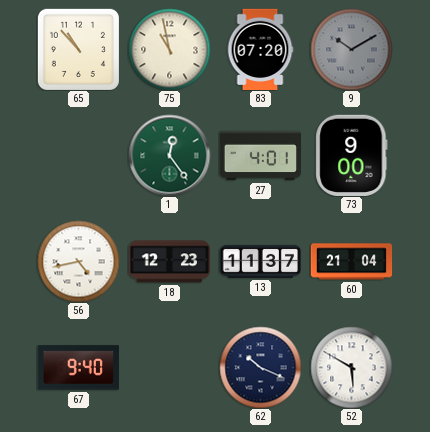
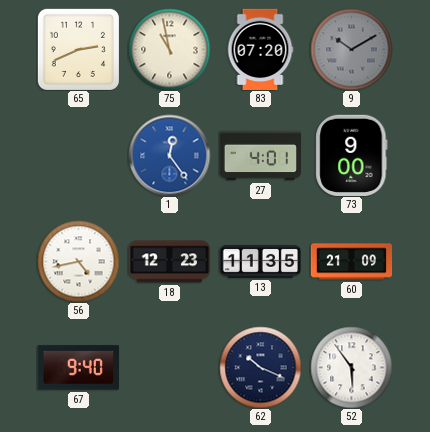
65: 10:53 -> 2:41 (78, 49)
1 dial: green -> blue (169, 155)
13: 11:37 -> 11:35 (260, 261)
60: 21:04 -> 21:09 (351, 262)
52: 5:50 -> 5:54 (351, 367)
